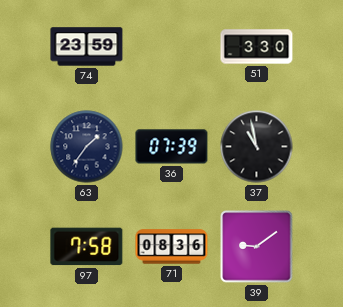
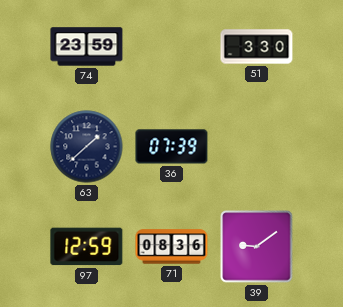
63: 1:36 -> 1:38 (87, 147)
37: 10:58 -> none (257, 147)
97: 7:58 -> 12:59 (87, 247)
